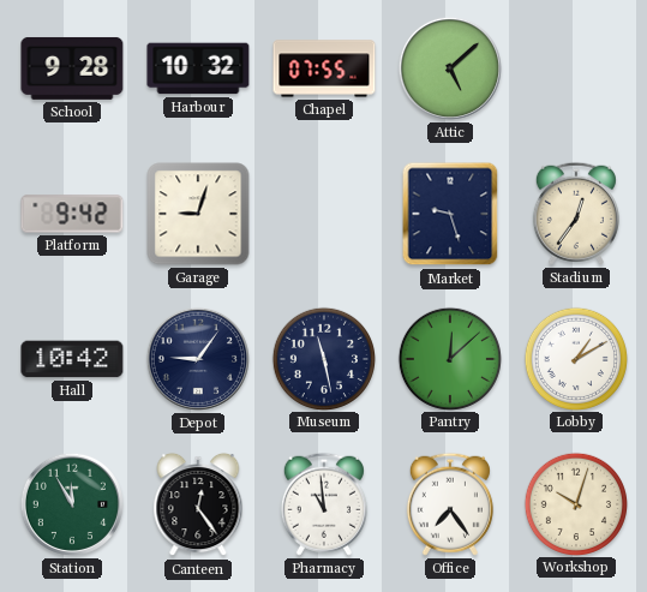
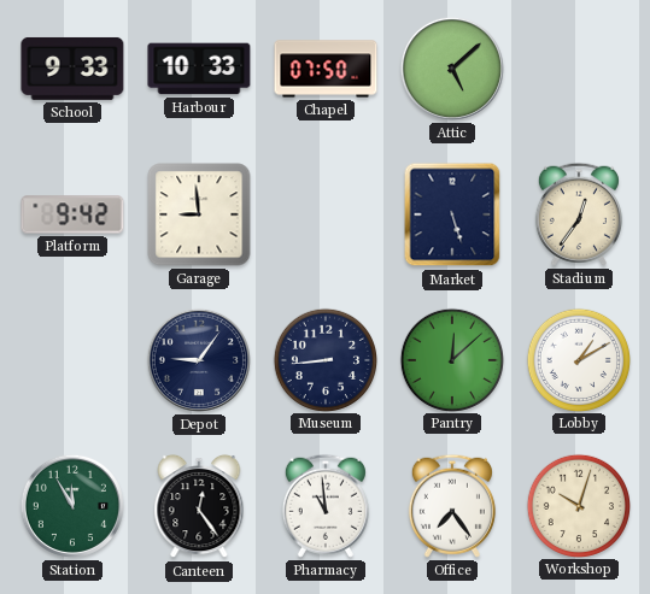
School: 9:28 -> 9:33 (72, 69)
Harbour: 10:32 -> 10:33 (199, 69)
Chapel: 07:55 -> 07:50 (326, 69)
Garage: 9:03 -> 8:59 (199, 214)
Market: 9:27 -> 5:27 (452, 214)
Hall: 10:42 -> none (72, 359)
Museum: 11:28 -> 8:44 (324, 359)
